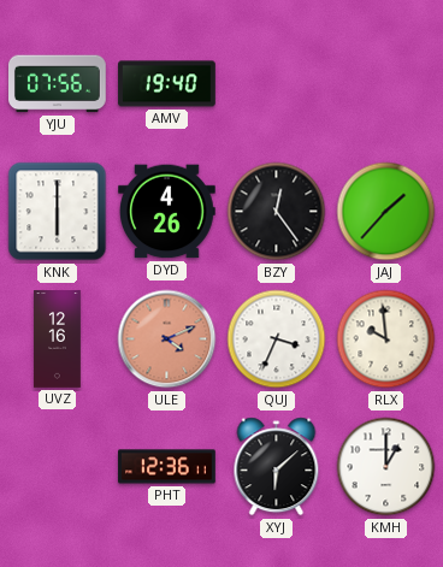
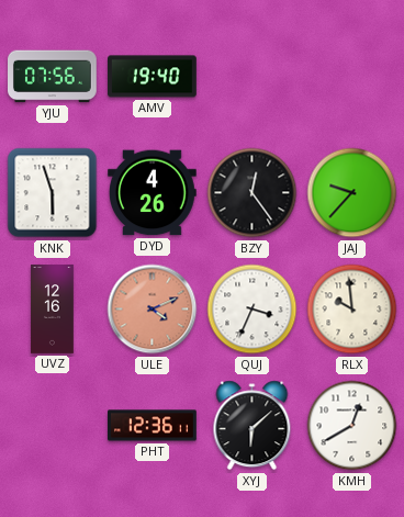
KNK: 6:00 -> 5:57 (53, 193)
JAJ: 1:37 -> 9:37 (352, 193)
KMH: 1:00 -> 12:40 (352, 426)
